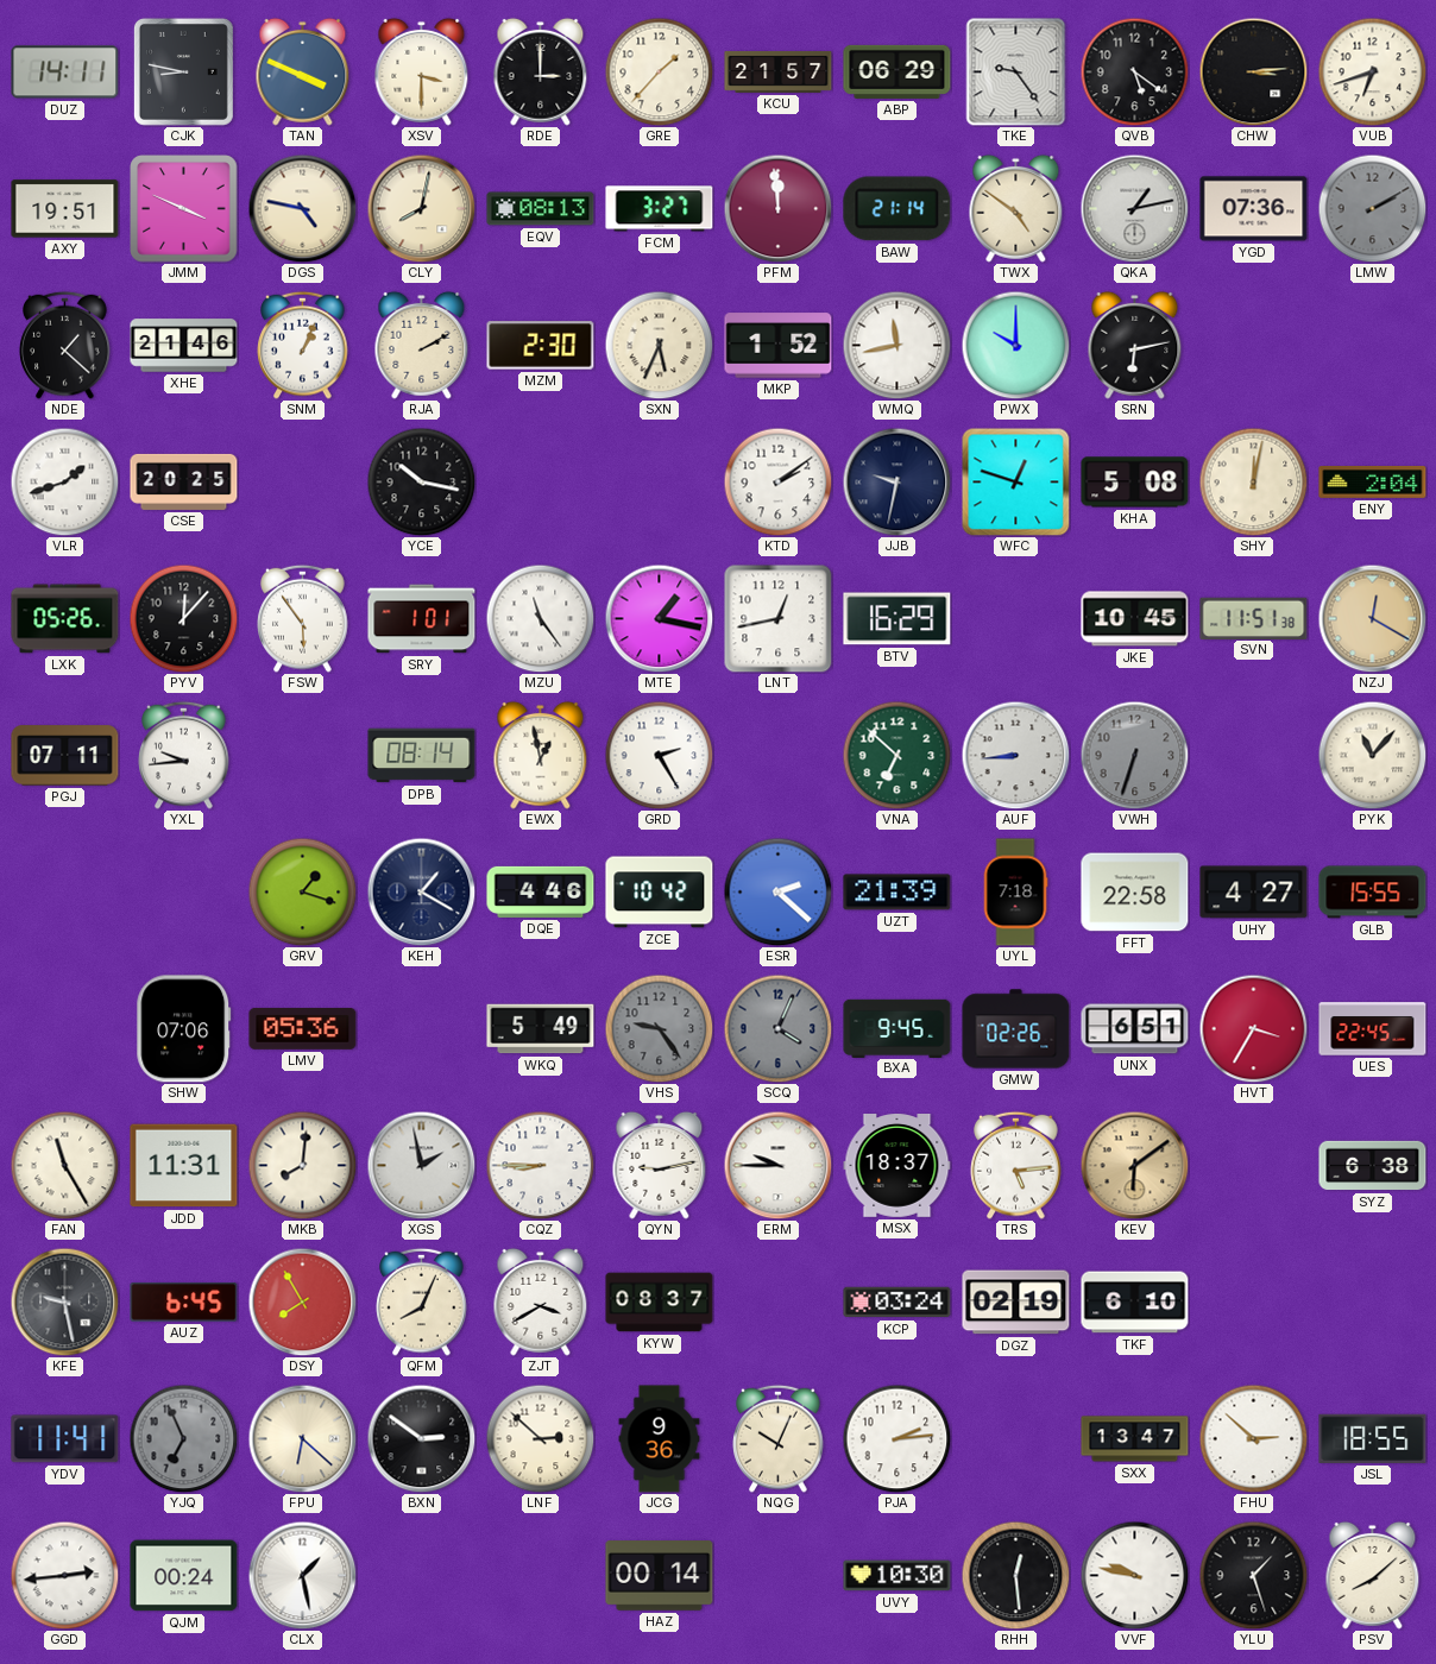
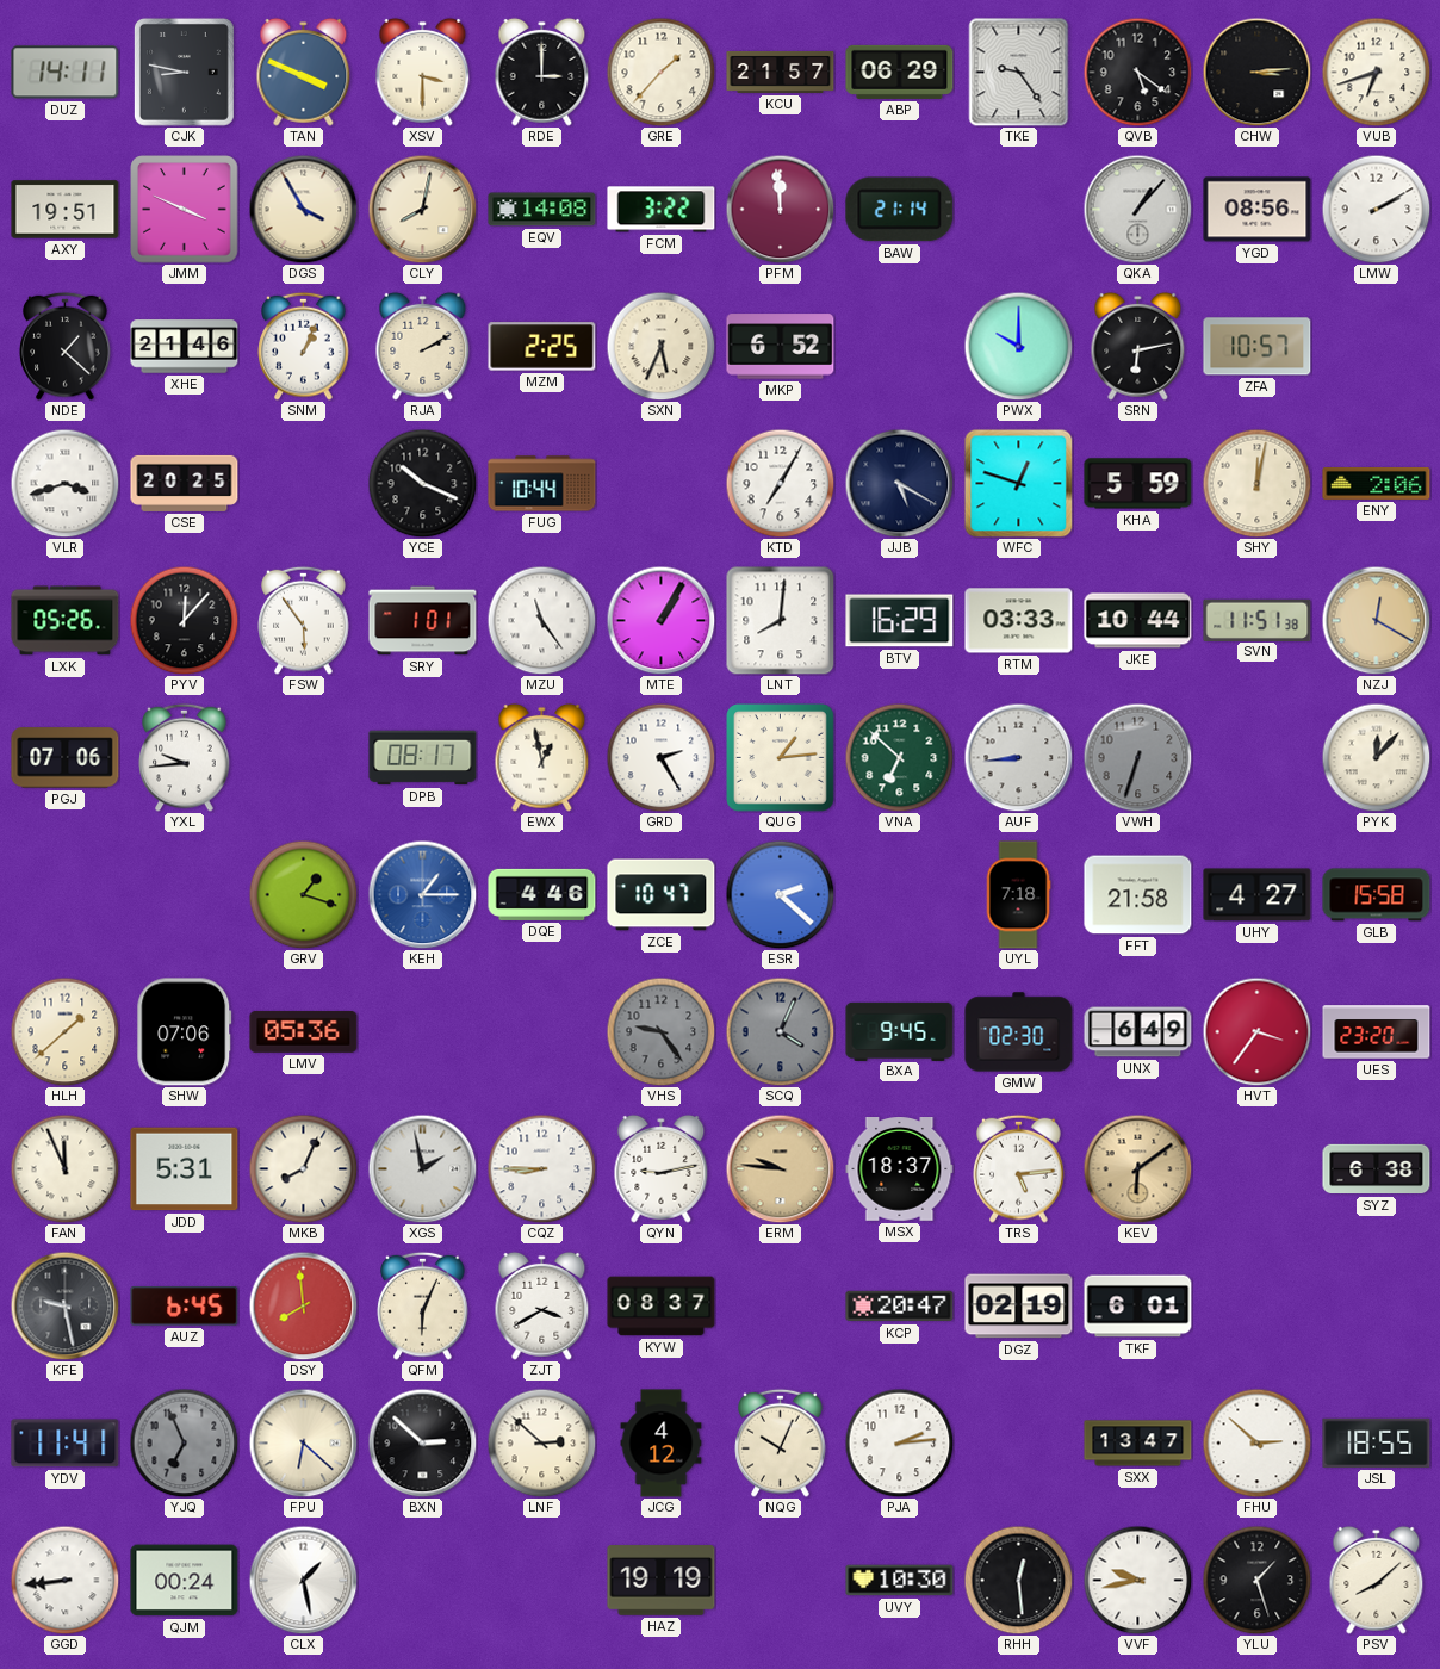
DGS: 4:47 -> 3:55 (303, 209)
EQV: 08:13 -> 14:08 (542, 210)
FCM: 3:27 -> 3:22 (662, 210)
TWX: 4:51 -> none (1016, 208)
QKA: 1:13 -> 1:07 (1137, 209)
YGD: 07:36 -> 08:56 (1258, 210)
LMW dial: grey -> white (1376, 209)
MZM: 2:30 -> 2:25 (542, 347)
MKP: 1:52 -> 6:52 (781, 347)
WMQ: 11:43 -> none (896, 345)
ZFA: none -> 10:57 (1258, 347)
VLR: 1:42 -> 3:42 (64, 483)
YCE: 10:17 -> 10:19 (422, 483)
FUG: none -> 10:44 (542, 484)
KTD: 2:09 -> 7:05 (780, 483)
JJB: 9:32 -> 5:20 (899, 483)
KHA: 5:08 -> 5:59 (1138, 484)
ENY: 2:04 -> 2:06 (1377, 484)
MTE: 1:17 -> 1:05 (660, 620)
LNT: 12:43 -> 8:01 (781, 621)
RTM: none -> 03:33 (1019, 621)
JKE: 10:45 -> 10:44 (1138, 621)
PGJ: 07:11 -> 07:06 (66, 758)
DPB: 08:14 -> 08:17 (423, 758)
QUG: none -> 1:14 (781, 758)
PYK: 11:07 -> 12:07 (1376, 757)
KEH: 1:20 -> 1:15 (422, 894)
KEH dial: navy -> blue (422, 894)
ZCE: 10:42 -> 10:47 (662, 895)
UZT: 21:39 -> none (897, 893)
FFT: 22:58 -> 21:58 (1138, 895)
GLB: 15:55 -> 15:58 (1377, 895)
HLH: none -> 1:38 (64, 1031)
WKQ: 5:49 -> none (541, 1029)
GMW: 02:26 -> 02:30 (1019, 1032)
UNX: 6:51 -> 6:49 (1138, 1032)
HVT: 3:35 -> 3:36 (1256, 1031)
UES: 22:45 -> 23:20 (1377, 1032)
FAN: 11:25 -> 11:56 (64, 1168)
JDD: 11:31 -> 5:31 (185, 1169)
MKB: 8:01 -> 8:04 (303, 1168)
ERM: 9:45 -> 9:46 (780, 1168)
ERM dial: white -> champagne (780, 1168)
DSY: 7:55 -> 7:59 (303, 1305)
QFM: 8:04 -> 6:04 (423, 1305)
KCP: 03:24 -> 20:47 (900, 1307)
TKF: 6:10 -> 6:01 (1138, 1307)
BXN: 2:51 -> 2:52 (422, 1442)
JCG: 9:36 -> 4:12 (662, 1444)
GGD: 2:44 -> 8:44 (64, 1580)
HAZ: 00:14 -> 19:19 (662, 1581)
VVF: 9:47 -> 9:43 (1137, 1580)
